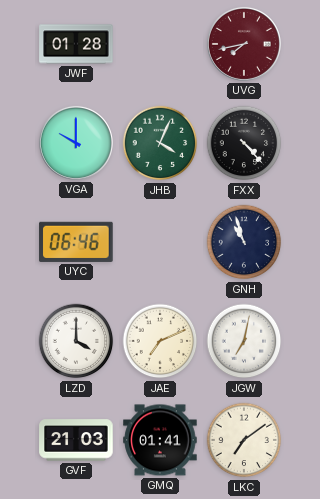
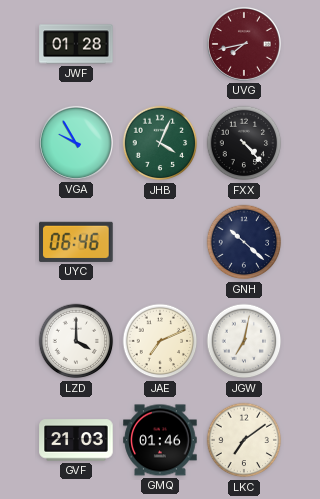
VGA: 10:00 -> 9:55 (76, 143)
GNH: 10:57 -> 10:22 (244, 242)
GMQ: 01:41 -> 01:46 (160, 440)
